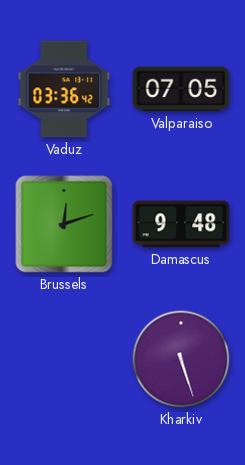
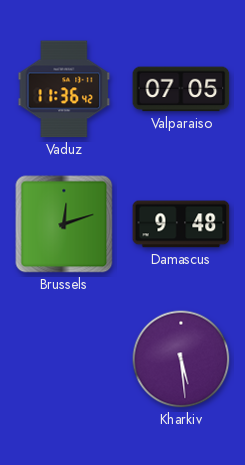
Vaduz: 03:36 -> 11:36 (64, 89)
Kharkiv: 5:27 -> 5:29 (181, 359)
